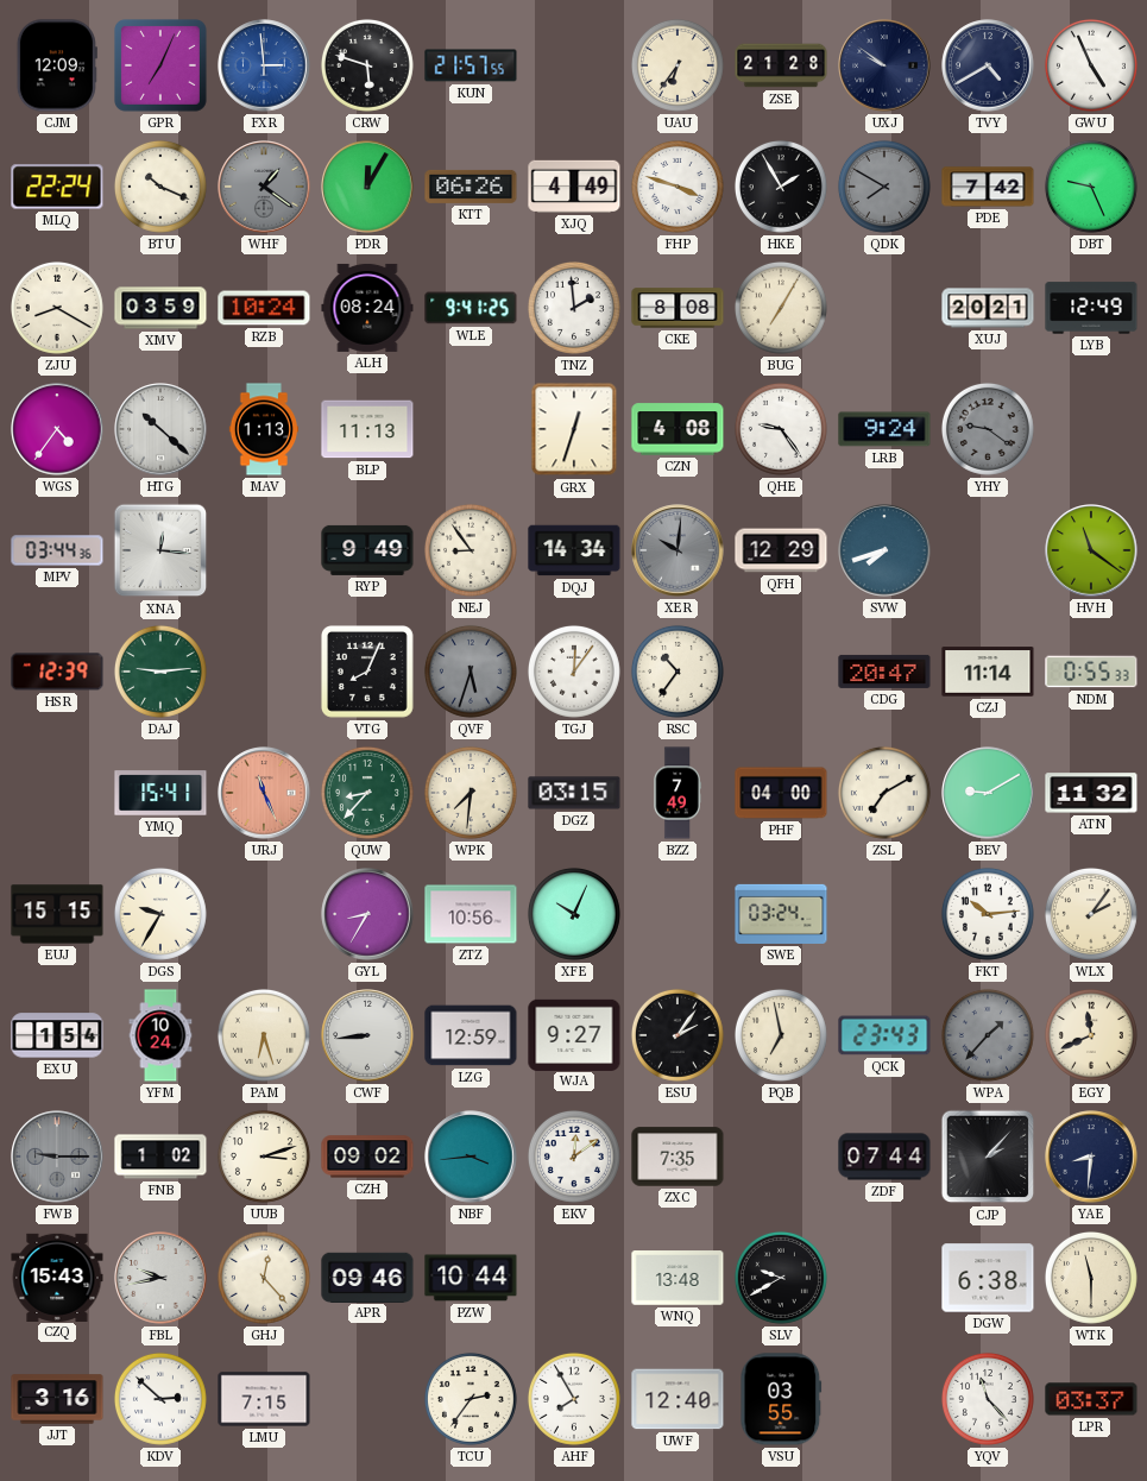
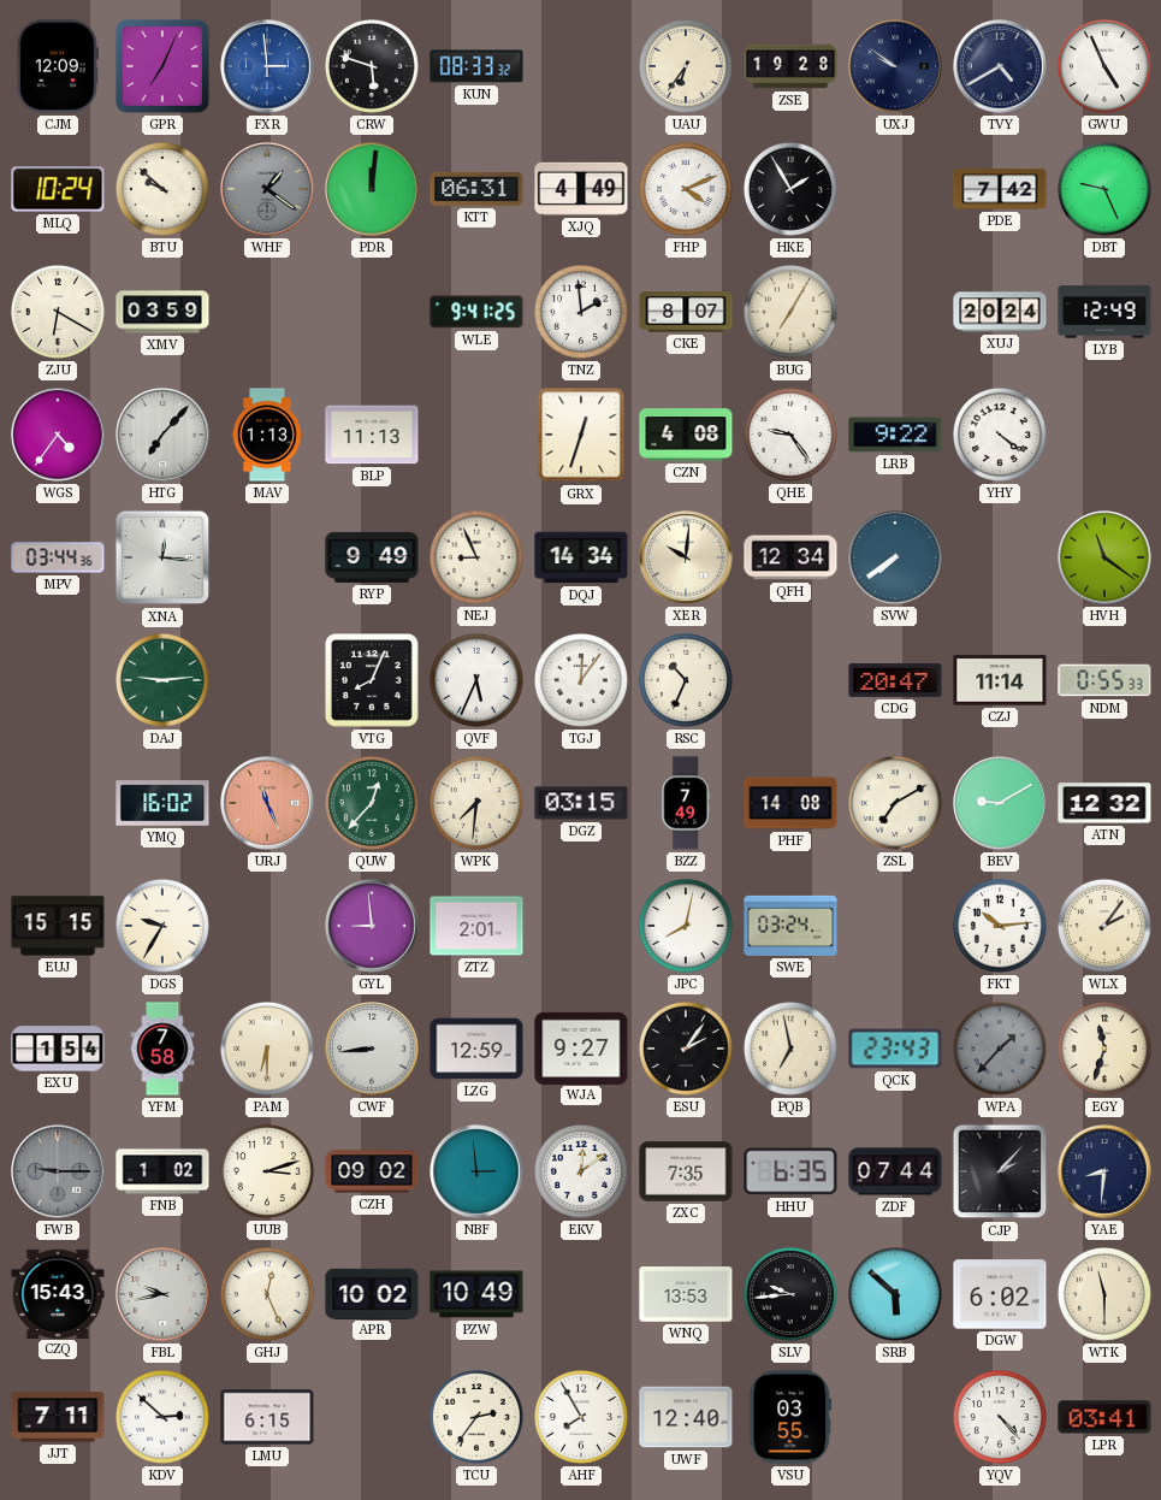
KUN: 21:57 -> 08:33 (476, 66)
ZSE: 21:28 -> 19:28 (790, 66)
MLQ: 22:24 -> 10:24 (58, 189)
BTU: 10:19 -> 9:52 (162, 189)
PDR: 12:05 -> 12:01 (372, 189)
KTT: 06:26 -> 06:31 (476, 189)
FHP: 3:48 -> 4:11 (686, 189)
QDK: 7:50 -> none (884, 187)
ZJU: 8:20 -> 6:20 (58, 312)
RZB: 10:24 -> none (264, 308)
ALH: 08:24 -> none (367, 308)
CKE: 8:08 -> 8:07 (686, 312)
XUJ: 20:21 -> 20:24 (1000, 312)
HTG: 10:22 -> 7:07 (162, 435)
LRB: 9:24 -> 9:22 (895, 435)
YHY: 9:21 -> 4:21 (1000, 435)
YHY dial: grey -> white (1000, 435)
NEJ: 8:54 -> 8:56 (476, 557)
XER dial: grey -> cream (686, 557)
QFH: 12:29 -> 12:34 (790, 557)
SVW: 7:42 -> 7:39 (895, 557)
HSR: 12:39 -> none (57, 672)
QVF: 5:33 -> 5:34 (476, 680)
QVF dial: grey -> white (476, 680)
RSC: 10:36 -> 10:34 (686, 680)
YMQ: 15:41 -> 16:02 (162, 803)
QUW: 8:37 -> 12:37 (372, 803)
PHF: 04:00 -> 14:08 (790, 803)
ATN: 11:32 -> 12:32 (1104, 803)
GYL: 8:35 -> 8:59 (372, 926)
ZTZ: 10:56 -> 2:01 (476, 926)
XFE: 10:04 -> none (574, 914)
JPC: none -> 8:02 (686, 926)
YFM: 10:24 -> 7:58 (162, 1049)
PAM: 6:27 -> 6:30 (267, 1049)
EGY: 11:41 -> 11:33 (1104, 1049)
NBF: 3:44 -> 2:59 (476, 1171)
HHU: none -> 6:35 (790, 1171)
GHJ: 12:23 -> 12:26 (267, 1294)
APR: 09:46 -> 10:02 (372, 1293)
PZW: 10:44 -> 10:49 (476, 1294)
WNQ: 13:48 -> 13:53 (686, 1294)
SLV: 9:40 -> 9:44 (790, 1294)
SRB: none -> 5:52 (895, 1294)
DGW: 6:38 -> 6:02 (1000, 1294)
JJT: 3:16 -> 7:11 (58, 1417)
LMU: 7:15 -> 6:15 (267, 1417)
YQV: 11:23 -> 4:23 (1000, 1417)
LPR: 03:37 -> 03:41 (1104, 1417)
